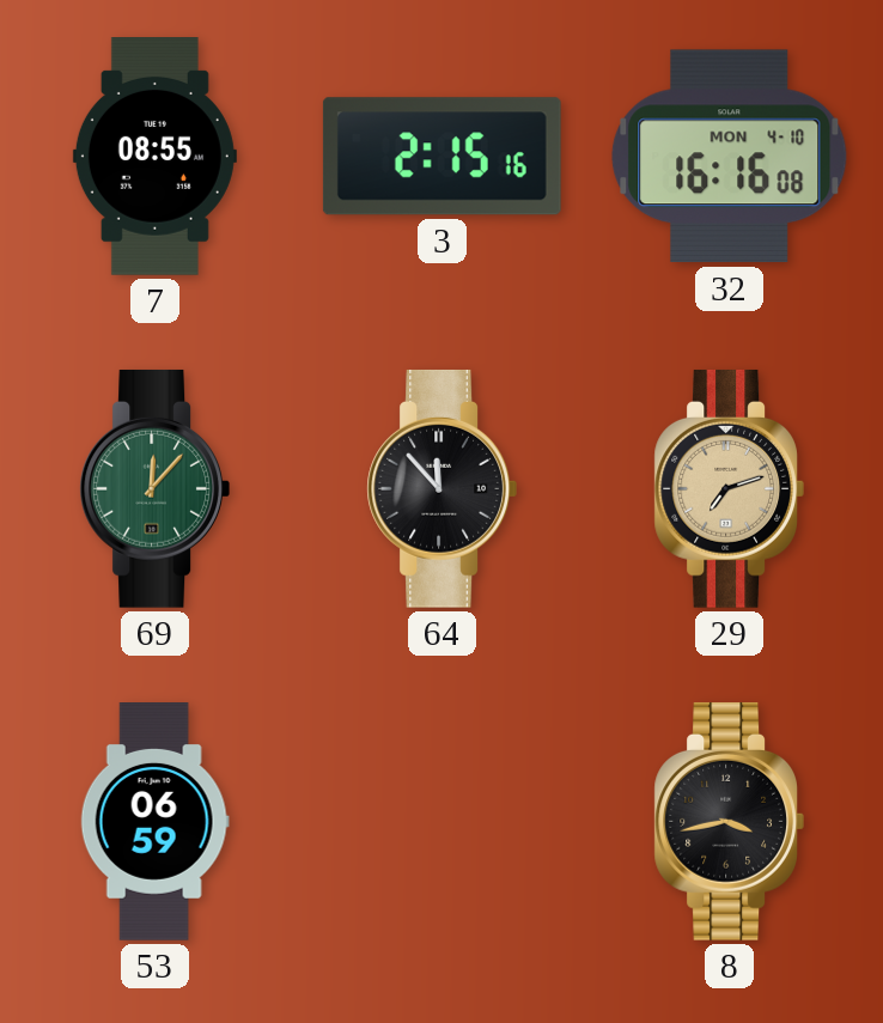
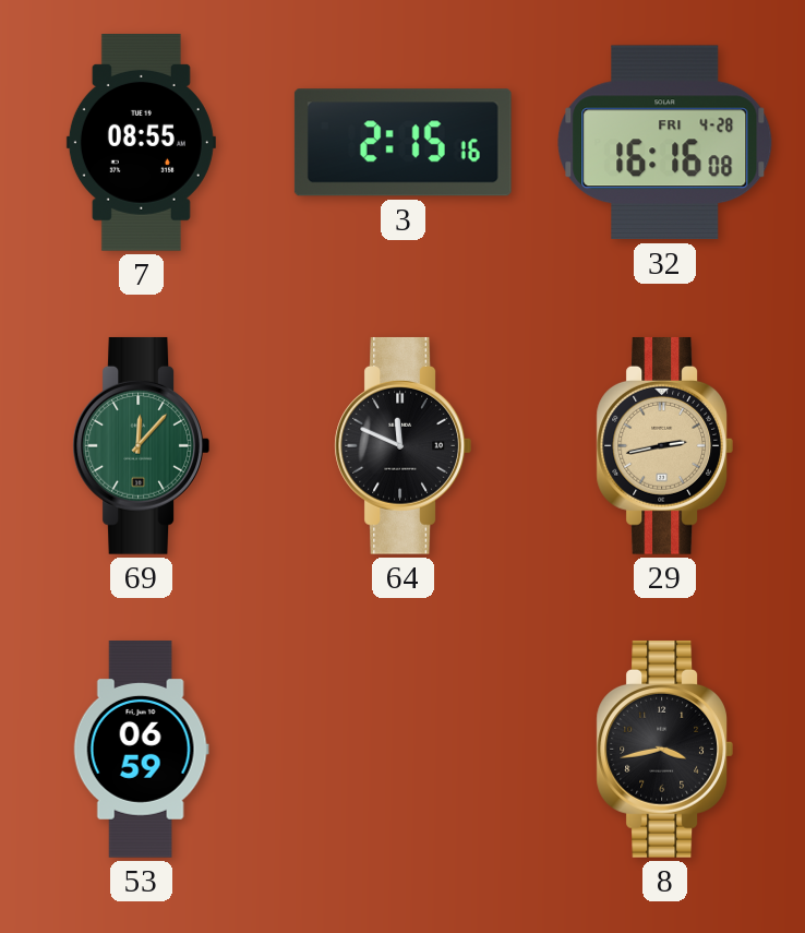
32 date: MON 4-10 -> FRI 4-28 (665, 143)
64: 11:53 -> 11:49 (403, 445)
29: 7:12 -> 2:43 (664, 445)
